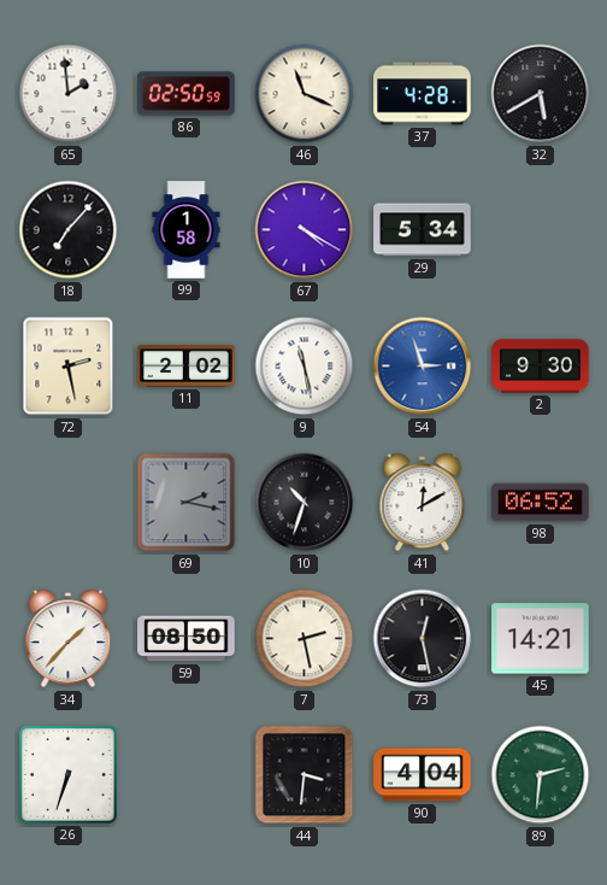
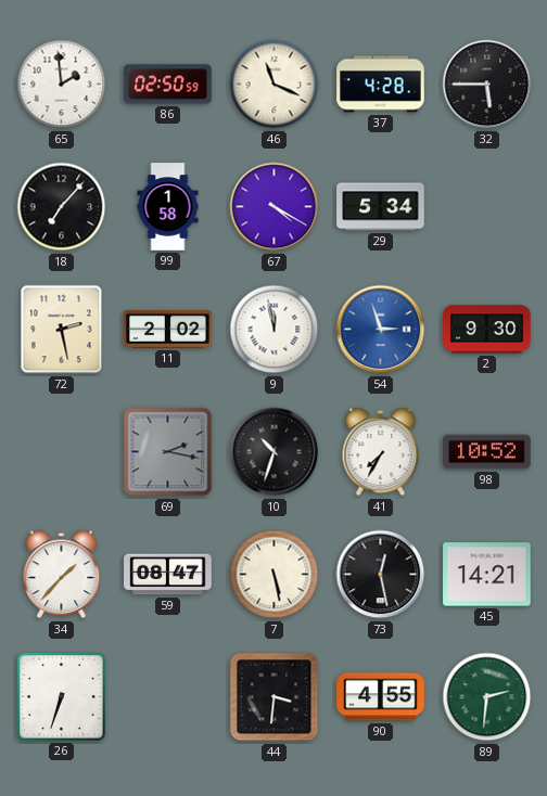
32: 5:40 -> 5:45 (487, 85)
9: 11:28 -> 11:58 (275, 330)
41: 12:10 -> 7:35 (381, 452)
98: 06:52 -> 10:52 (487, 452)
59: 08:50 -> 08:47 (168, 575)
7: 2:28 -> 5:28 (275, 575)
90: 4:04 -> 4:55 (381, 697)
